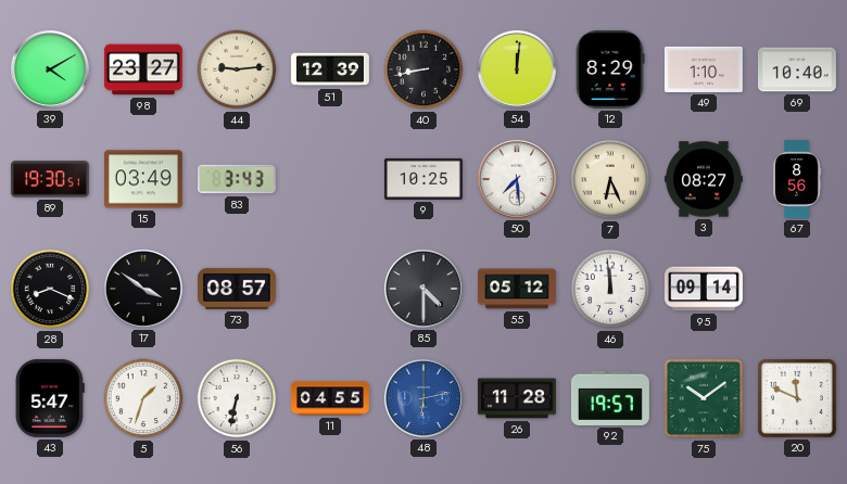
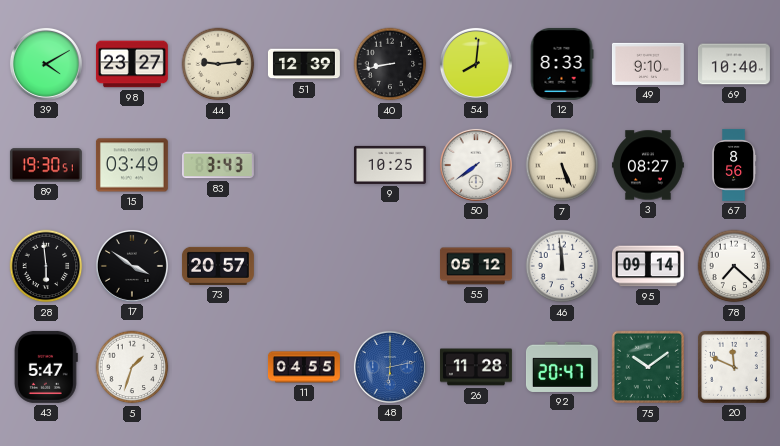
54: 12:01 -> 8:01 (476, 64)
12: 8:29 -> 8:33 (562, 64)
49: 1:10 -> 9:10 (648, 64)
50: 7:29 -> 7:39 (476, 165)
7: 6:26 -> 5:26 (562, 165)
28: 8:19 -> 5:59 (46, 266)
73: 08:57 -> 20:57 (218, 266)
85: 4:30 -> none (423, 289)
78: none -> 7:22 (734, 266)
56: 6:32 -> none (237, 398)
92: 19:57 -> 20:47 (562, 367)
